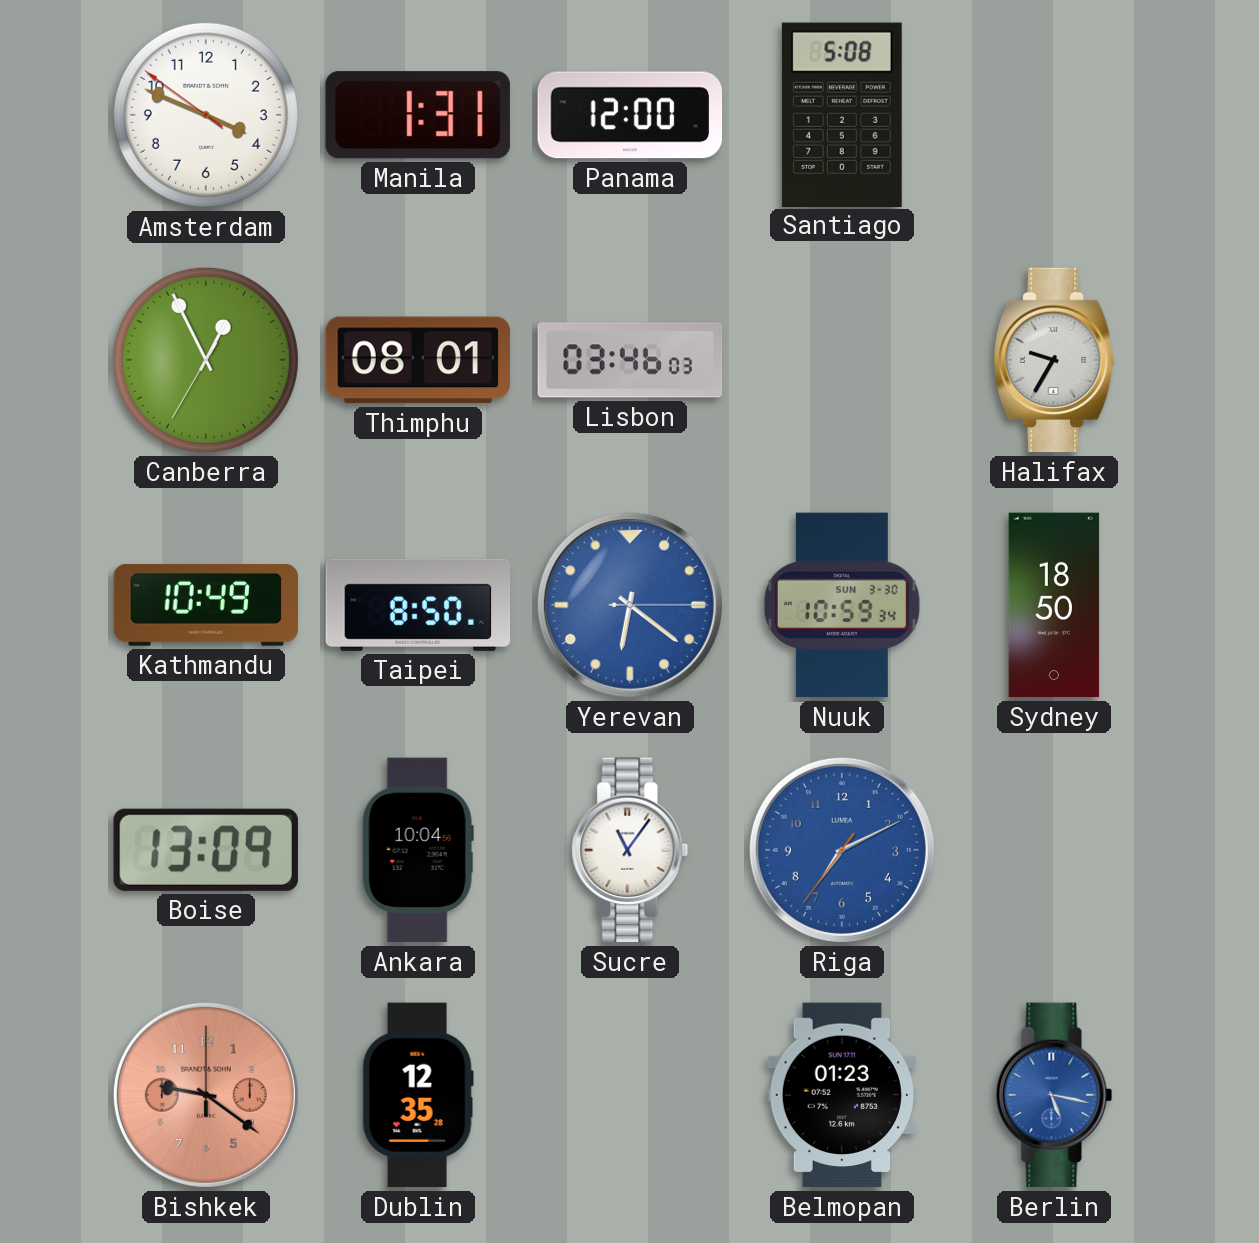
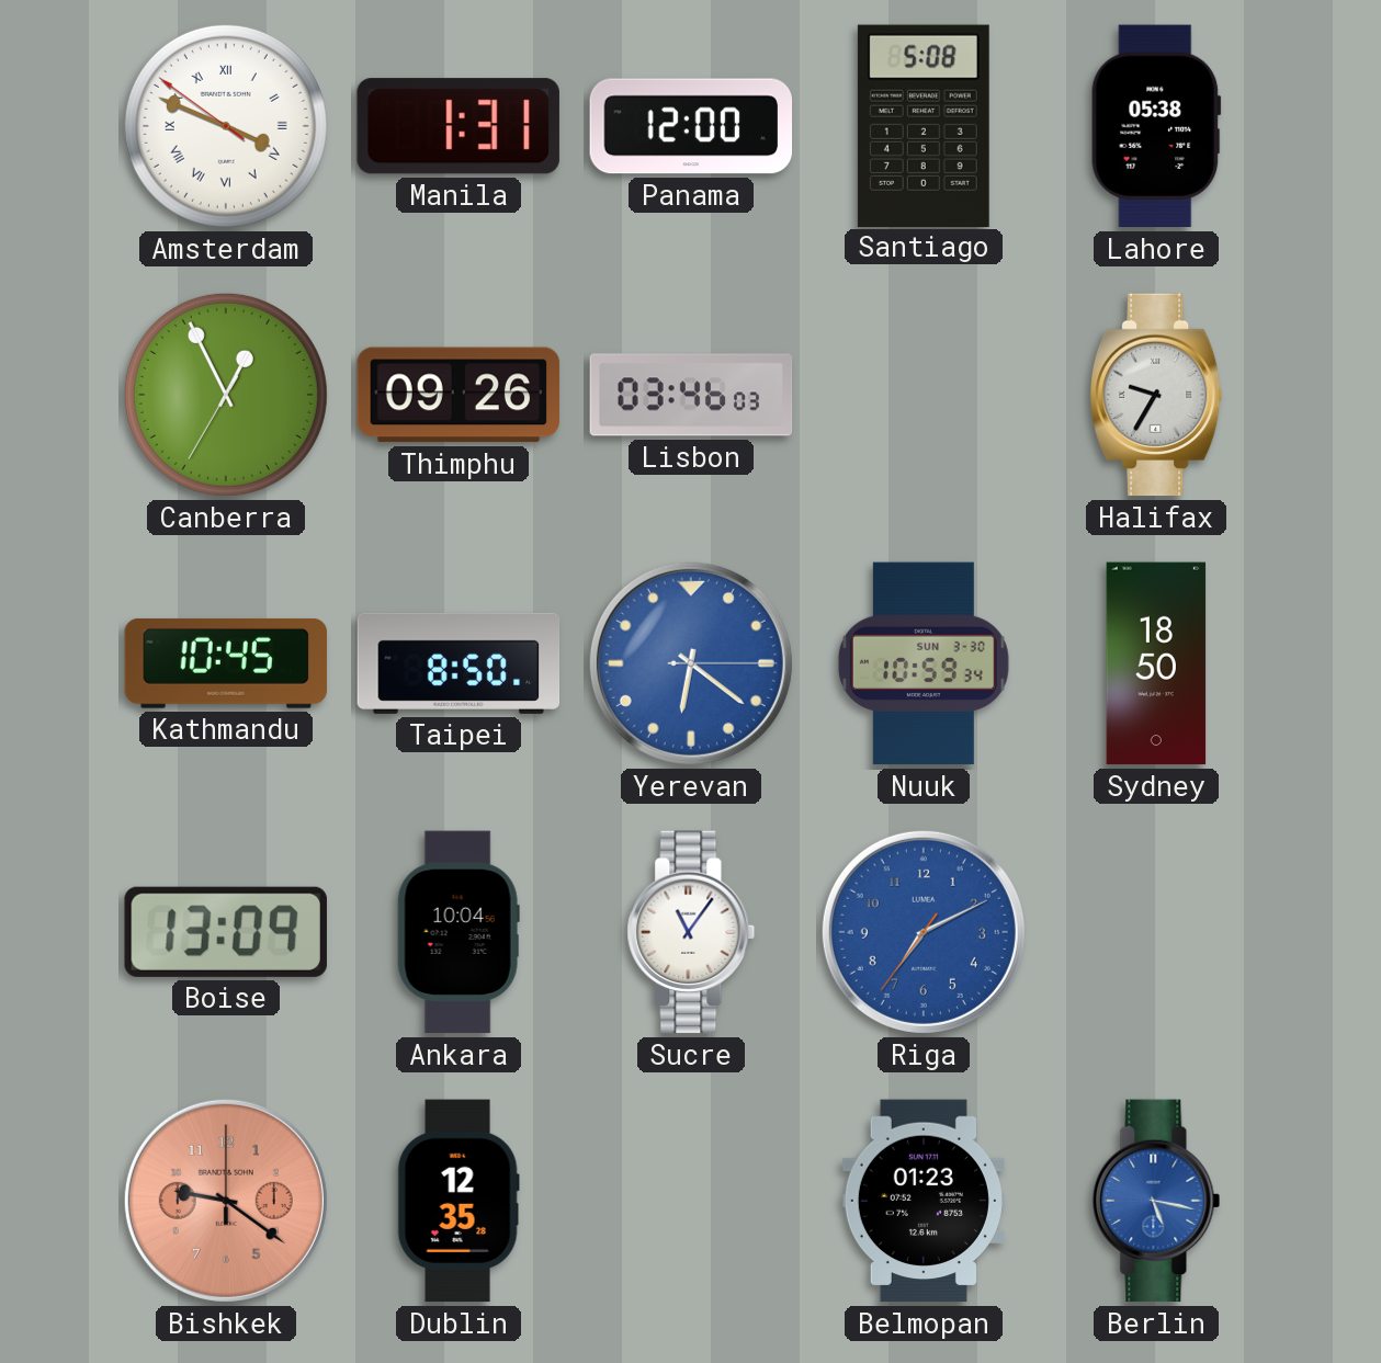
Amsterdam numerals: Arabic -> Roman (226, 126)
Lahore: none -> 05:38 (1156, 126)
Thimphu: 08:01 -> 09:26 (459, 395)
Kathmandu: 10:49 -> 10:45 (226, 663)
